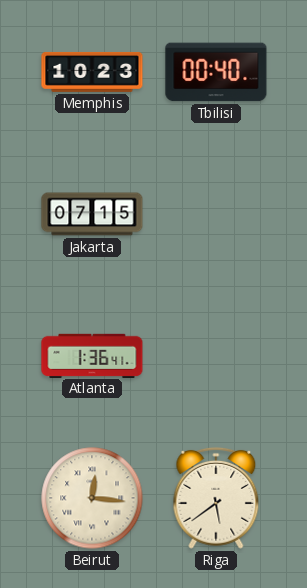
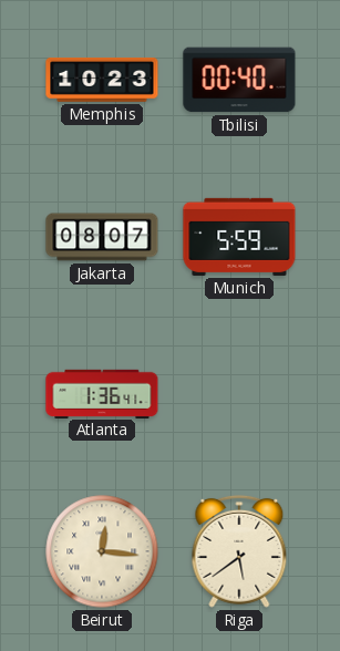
Jakarta: 07:15 -> 08:07 (102, 237)
Munich: none -> 5:59 (239, 237)
